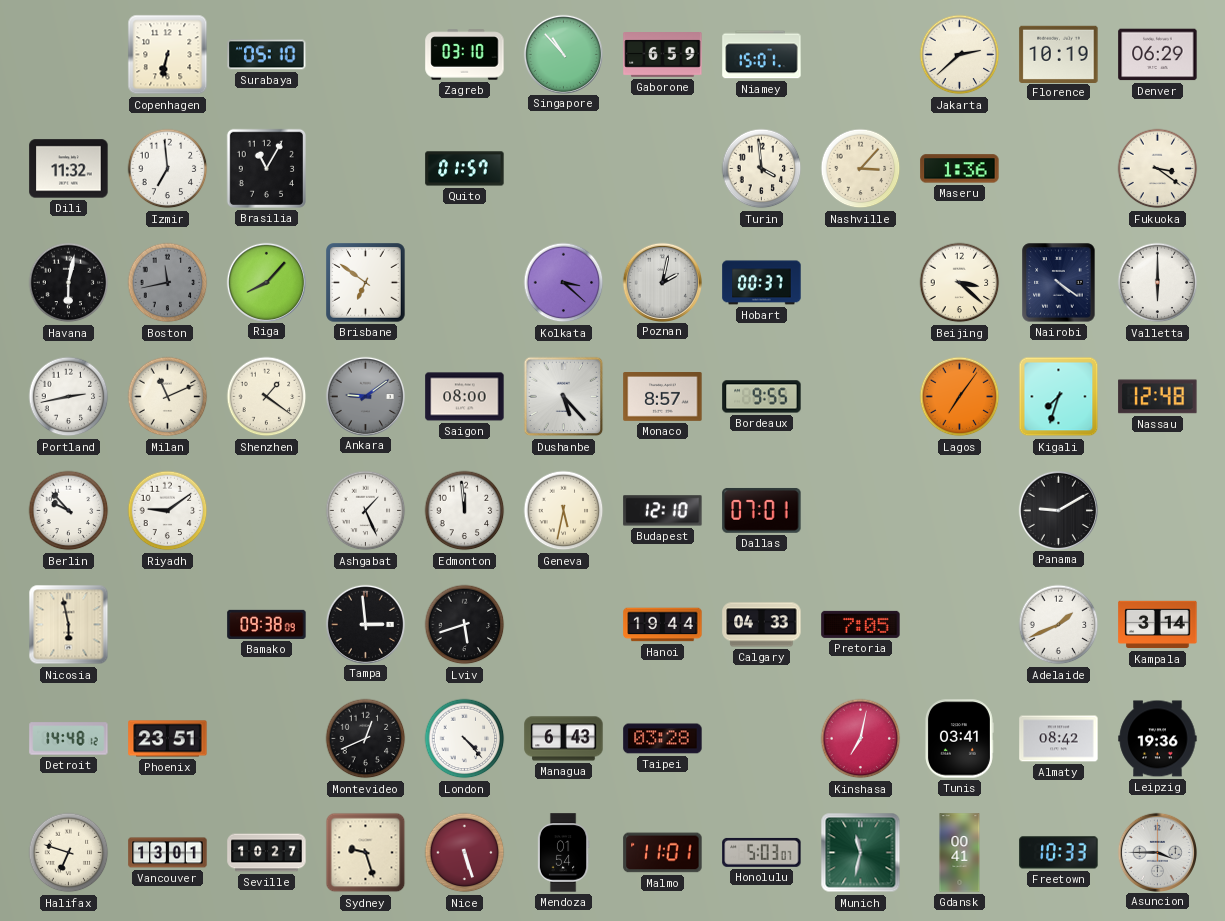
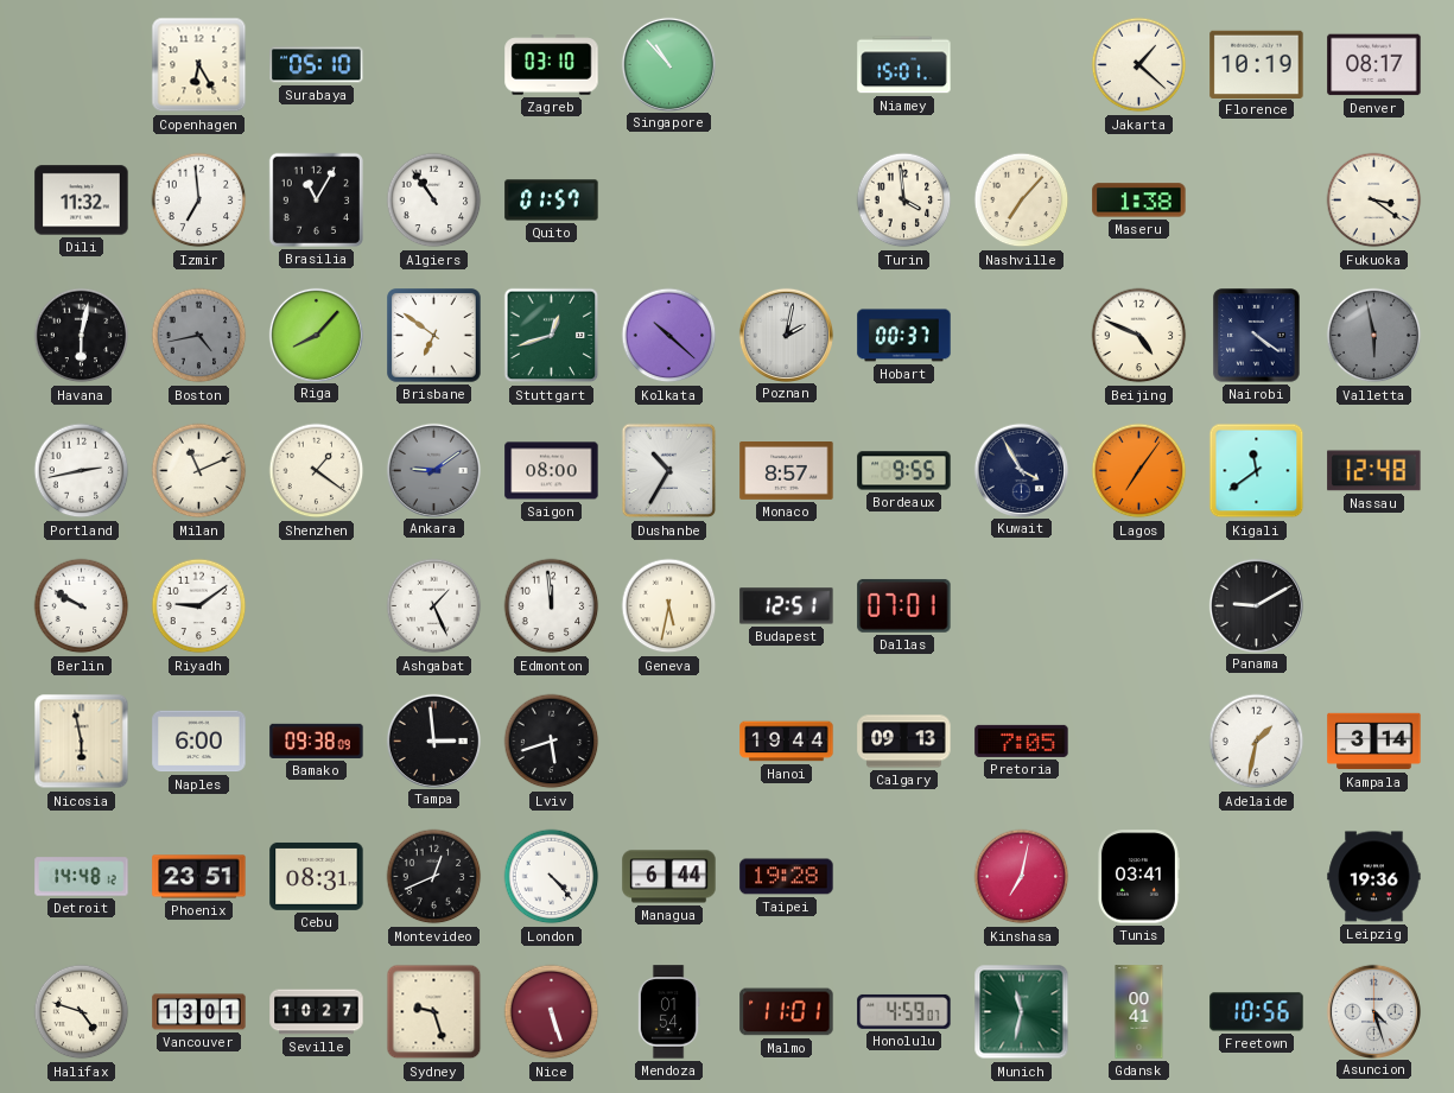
Copenhagen: 6:32 -> 6:25 (199, 65)
Gaborone: 6:59 -> none (663, 55)
Jakarta: 2:38 -> 1:22 (1139, 65)
Denver: 06:29 -> 08:17 (1374, 65)
Algiers: none -> 10:54 (434, 201)
Nashville: 3:07 -> 7:07 (1022, 201)
Maseru: 1:36 -> 1:38 (1139, 201)
Boston: 11:43 -> 4:43 (199, 336)
Stuttgart: none -> 12:42 (552, 336)
Kolkata: 3:22 -> 10:22 (669, 336)
Beijing: 3:22 -> 4:49 (1139, 336)
Valletta: 6:00 -> 5:58 (1374, 336)
Valletta dial: white -> grey (1374, 336)
Dushanbe: 5:23 -> 10:35 (669, 471)
Kuwait: none -> 3:55 (1021, 470)
Kigali: 7:33 -> 11:39 (1257, 471)
Berlin: 9:53 -> 9:50 (82, 606)
Budapest: 12:10 -> 12:51 (787, 606)
Naples: none -> 6:00 (199, 742)
Calgary: 04:33 -> 09:13 (904, 742)
Adelaide: 1:41 -> 1:32 (1257, 742)
Cebu: none -> 08:31 (317, 876)
Managua: 6:43 -> 6:44 (669, 877)
Taipei: 03:28 -> 19:28 (787, 877)
Almaty: 08:42 -> none (1059, 739)
Halifax: 6:48 -> 4:48 (82, 1012)
Honolulu: 5:03 -> 4:59 (904, 1011)
Freetown: 10:33 -> 10:56 (1257, 1012)
Asuncion: 3:45 -> 4:27 (1373, 1011)
